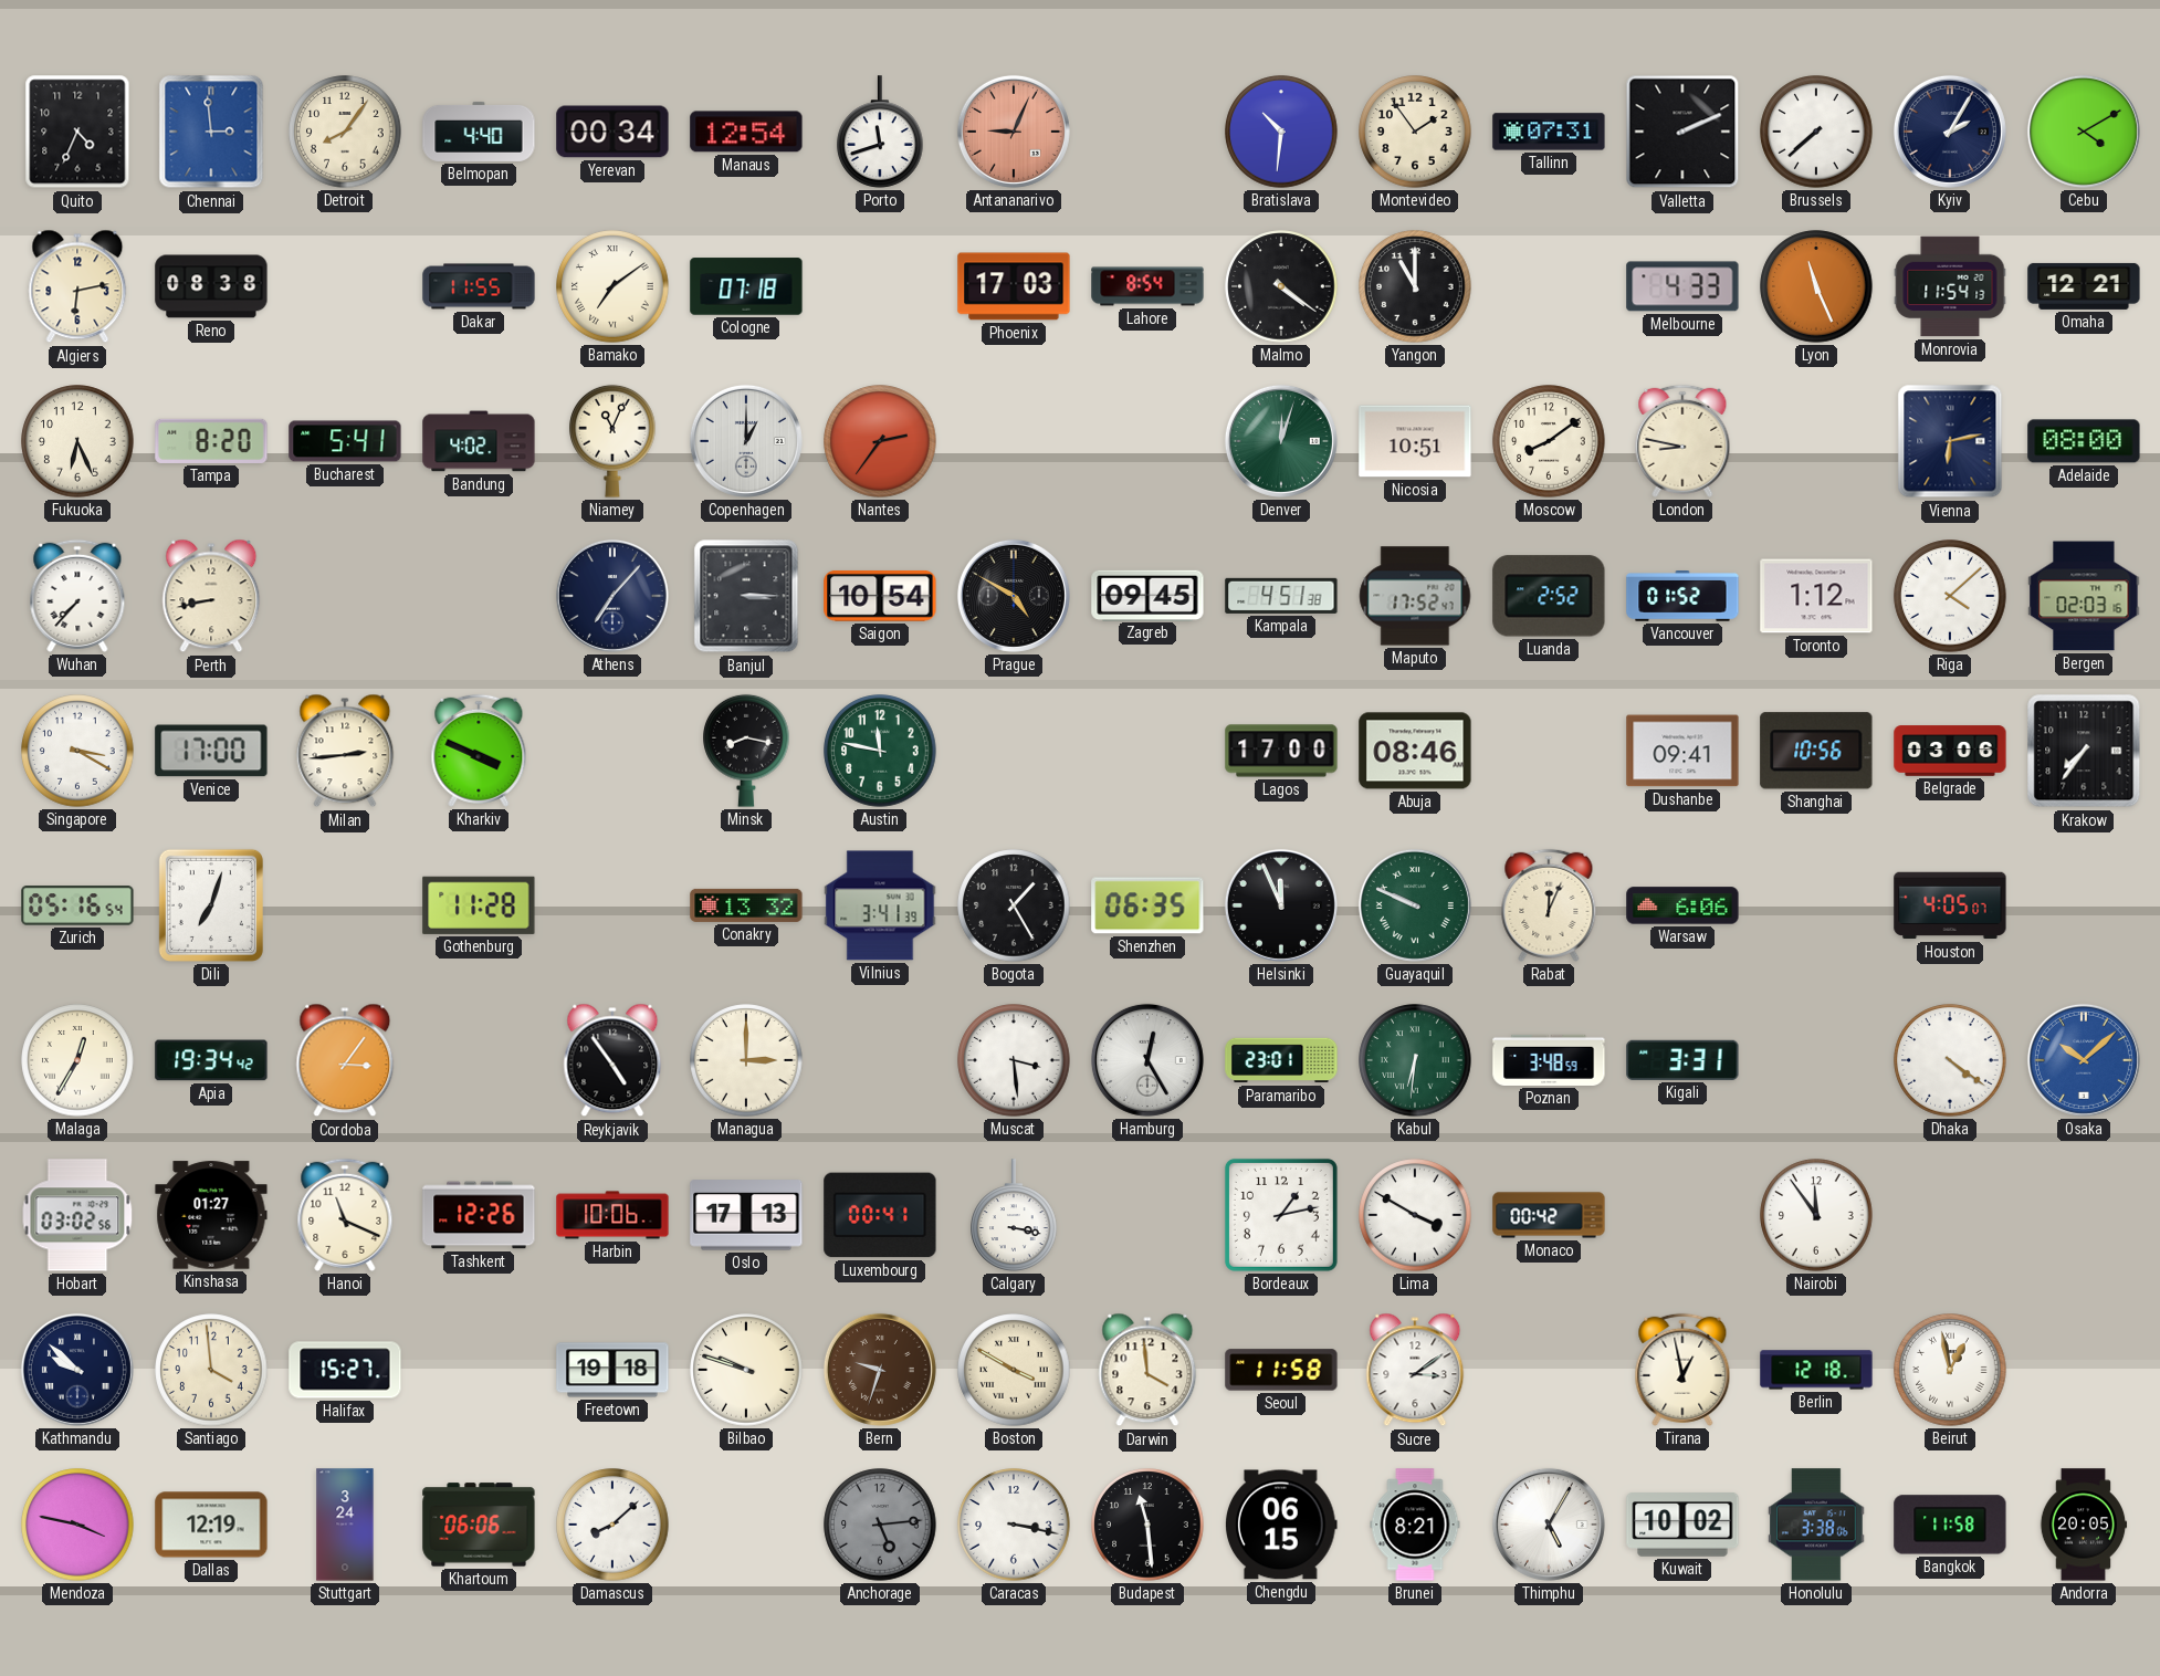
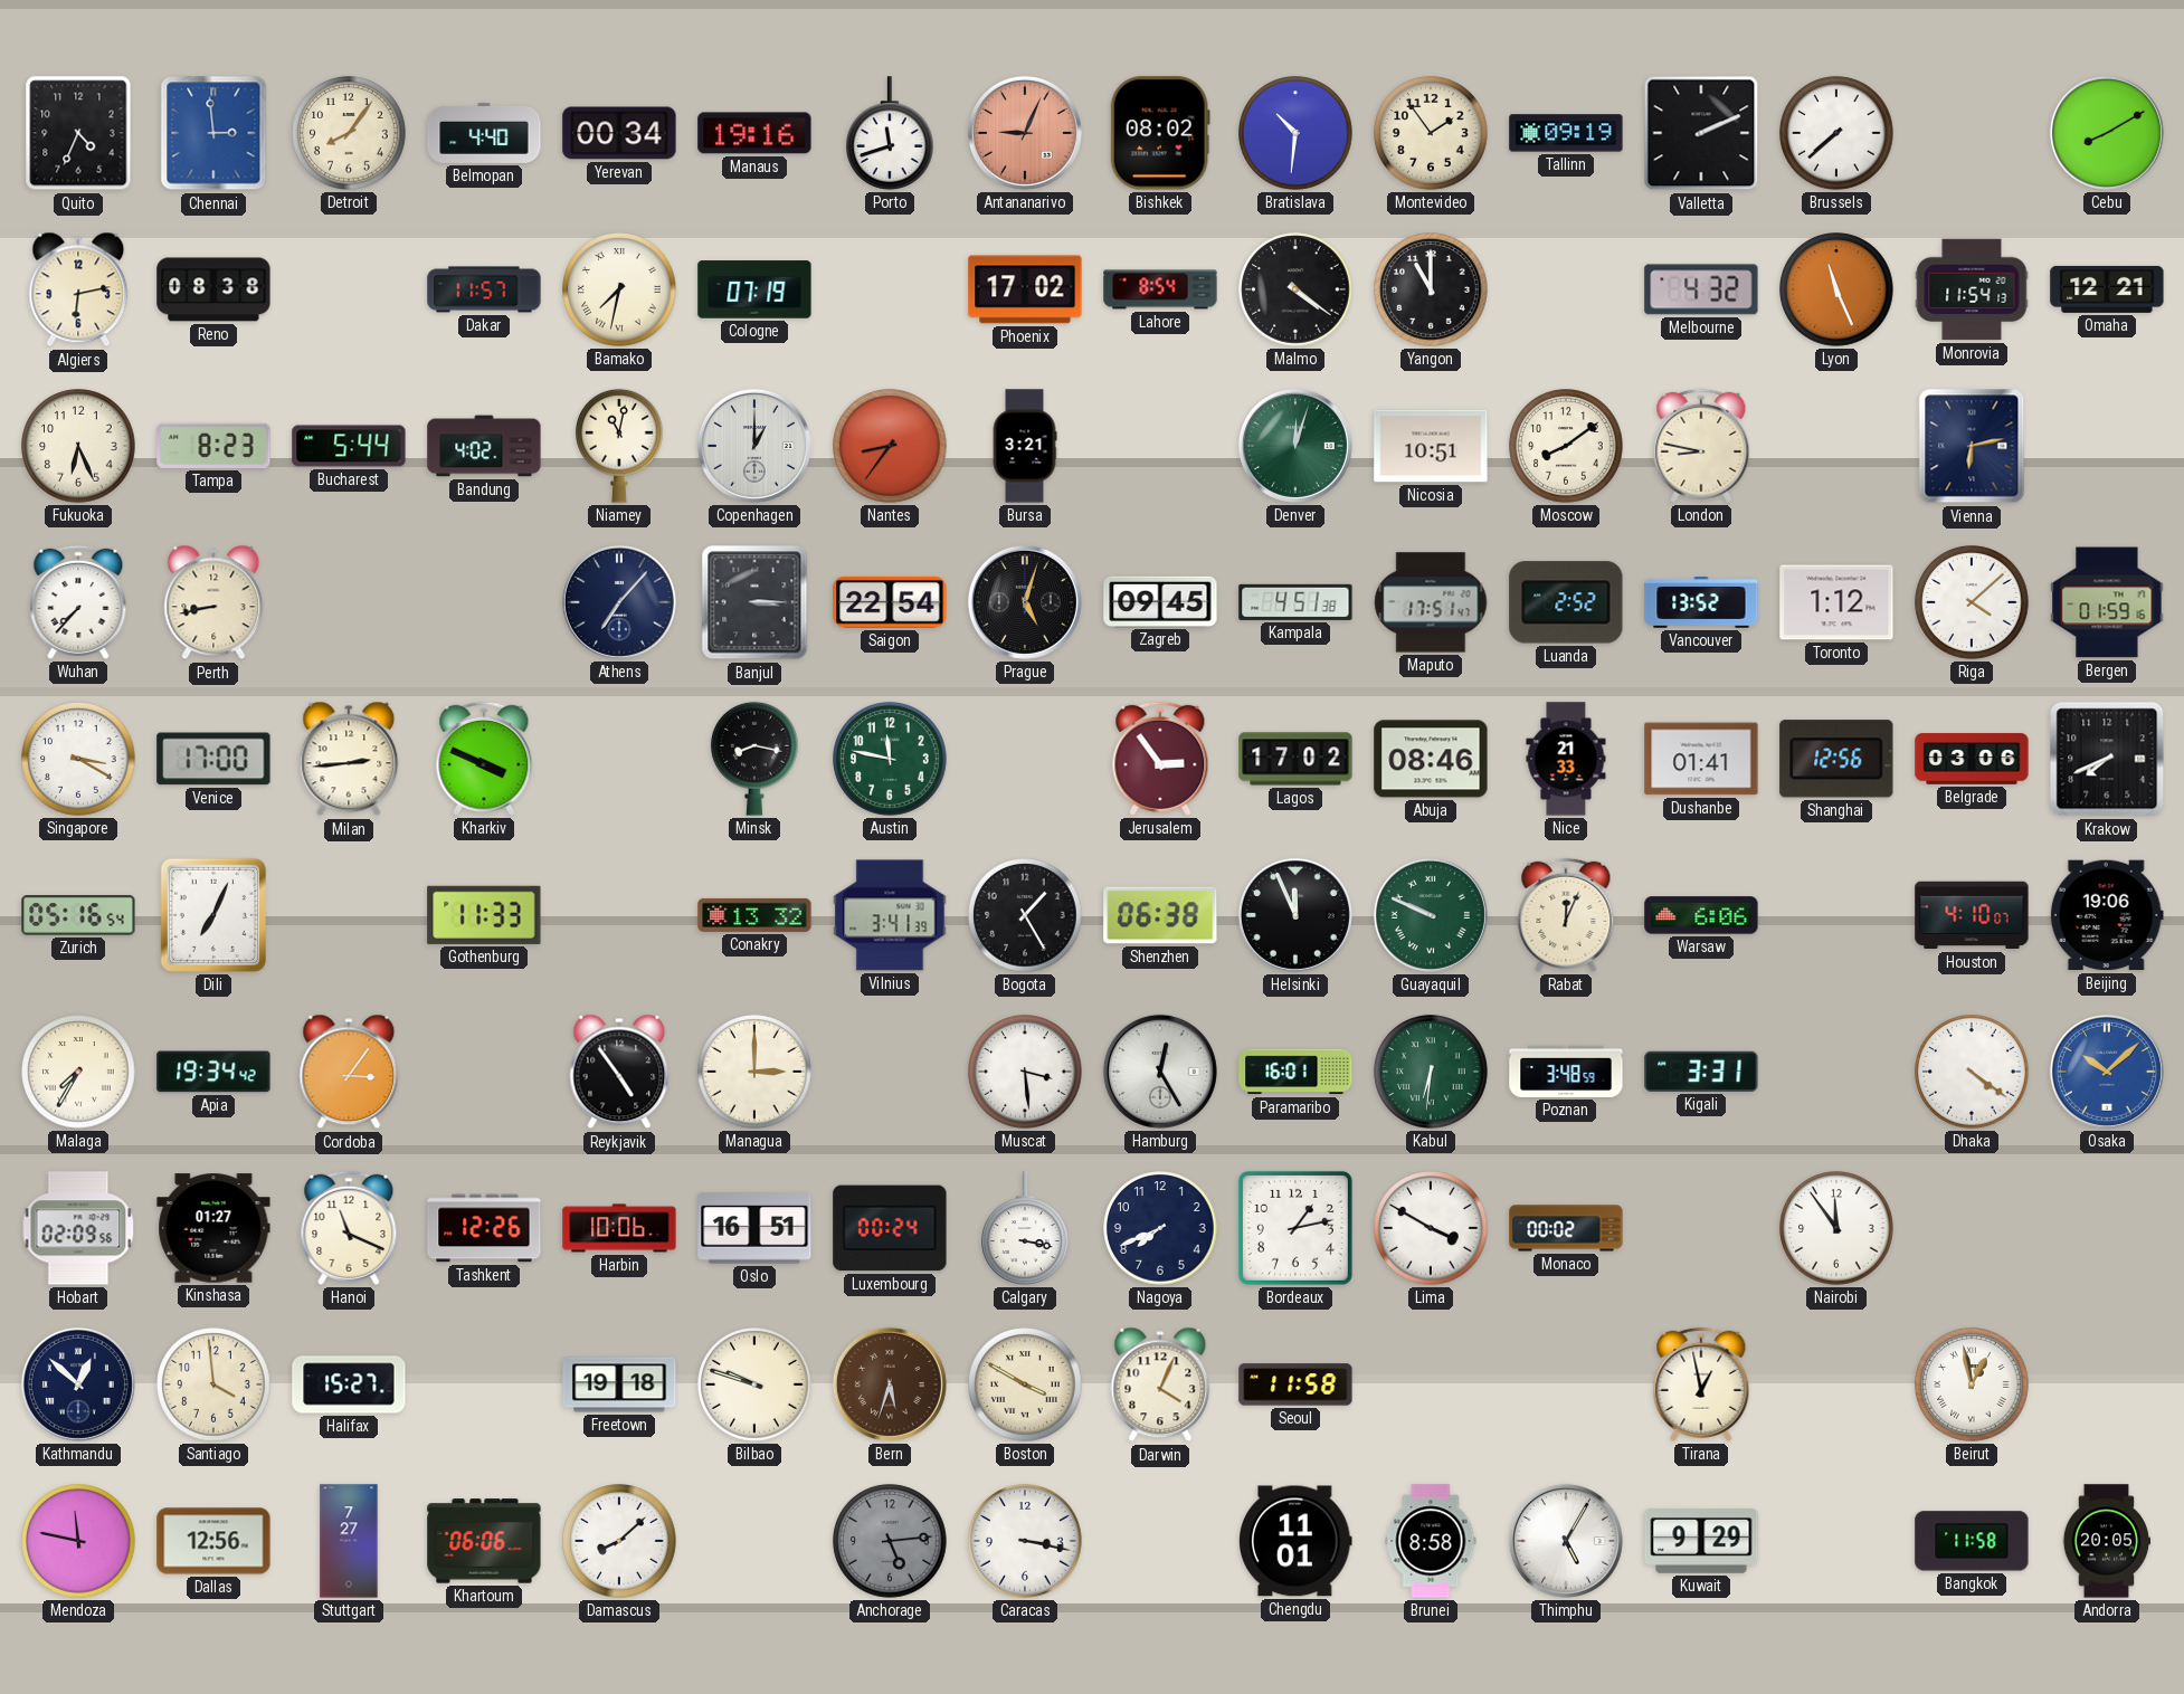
Manaus: 12:54 -> 19:16 (754, 133)
Bishkek: none -> 08:02 (1160, 133)
Tallinn: 07:31 -> 09:19 (1566, 133)
Kyiv: 2:05 -> none (1950, 132)
Cebu: 4:10 -> 8:10 (2107, 133)
Dakar: 11:55 -> 11:57 (484, 289)
Bamako: 7:09 -> 7:32 (619, 289)
Cologne: 07:18 -> 07:19 (754, 289)
Phoenix: 17:03 -> 17:02 (1025, 289)
Melbourne: 4:33 -> 4:32 (1701, 289)
Tampa: 8:20 -> 8:23 (213, 446)
Bucharest: 5:41 -> 5:44 (349, 446)
Niamey: 11:04 -> 11:02 (619, 446)
Nantes: 2:36 -> 8:36 (890, 446)
Bursa: none -> 3:21 (1025, 446)
Adelaide: 08:00 -> none (2084, 441)
Saigon: 10:54 -> 22:54 (890, 602)
Prague: 4:50 -> 5:03 (1025, 602)
Maputo: 17:52 -> 17:51 (1431, 602)
Vancouver: 01:52 -> 13:52 (1701, 603)
Bergen: 02:03 -> 01:59 (2107, 602)
Jerusalem: none -> 2:54 (1160, 759)
Lagos: 17:00 -> 17:02 (1295, 759)
Nice: none -> 21:33 (1566, 759)
Dushanbe: 09:41 -> 01:41 (1701, 759)
Shanghai: 10:56 -> 12:56 (1836, 759)
Krakow: 7:36 -> 7:41 (2107, 759)
Dili: 7:03 -> 7:04 (213, 915)
Gothenburg: 11:28 -> 11:33 (484, 915)
Shenzhen: 06:35 -> 06:38 (1160, 915)
Houston: 4:05 -> 4:10 (1972, 915)
Beijing: none -> 19:06 (2107, 915)
Malaga: 12:35 -> 7:35 (78, 1072)
Paramaribo: 23:01 -> 16:01 (1295, 1072)
Hobart: 03:02 -> 02:09 (78, 1228)
Oslo: 17:13 -> 16:51 (754, 1228)
Luxembourg: 00:41 -> 00:24 (890, 1228)
Nagoya: none -> 7:41 (1160, 1228)
Monaco: 00:42 -> 00:02 (1566, 1228)
Kathmandu: 9:52 -> 12:52 (78, 1384)
Bern: 9:33 -> 5:33 (890, 1384)
Darwin: 3:59 -> 4:04 (1160, 1384)
Sucre: 3:09 -> none (1415, 1370)
Berlin: 12:18 -> none (1816, 1370)
Mendoza: 3:47 -> 11:47 (78, 1541)
Dallas: 12:19 -> 12:56 (213, 1541)
Stuttgart: 3:24 -> 7:27 (349, 1541)
Budapest: 11:29 -> none (1147, 1525)
Chengdu: 06:15 -> 11:01 (1297, 1541)
Brunei: 8:21 -> 8:58 (1431, 1541)
Kuwait: 10:02 -> 9:29 (1701, 1541)
Honolulu: 3:38 -> none (1817, 1525)
